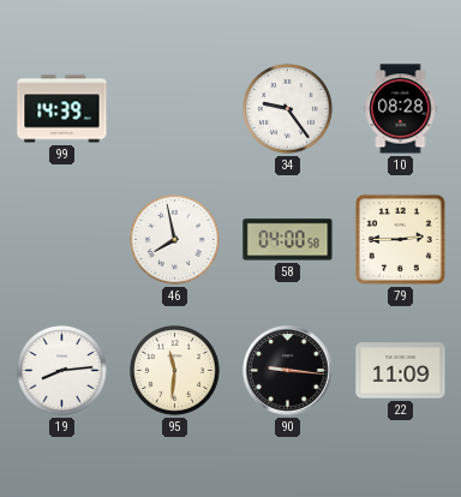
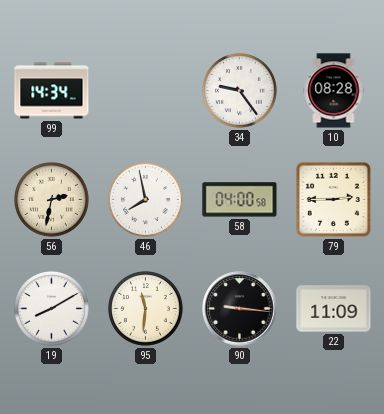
99: 14:39 -> 14:34 (52, 91)
56: none -> 2:32 (52, 200)
19: 8:14 -> 8:10 (52, 309)
